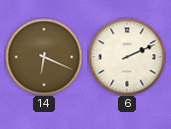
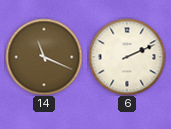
14: 6:19 -> 11:19 (44, 57)
